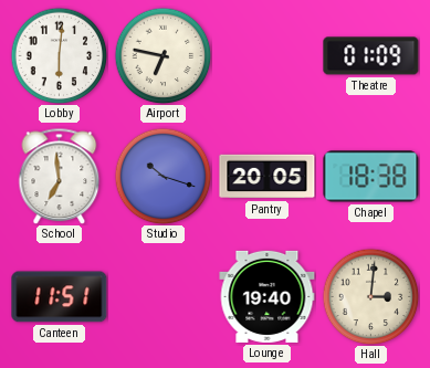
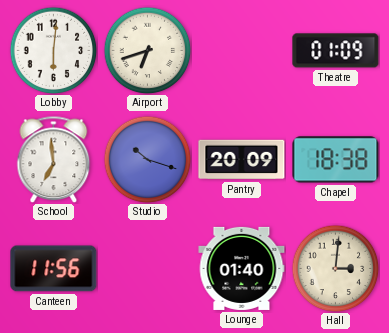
Airport: 6:47 -> 6:42 (147, 50)
Pantry: 20:05 -> 20:09 (242, 160)
Canteen: 11:51 -> 11:56 (54, 269)
Lounge: 19:40 -> 01:40 (242, 268)
